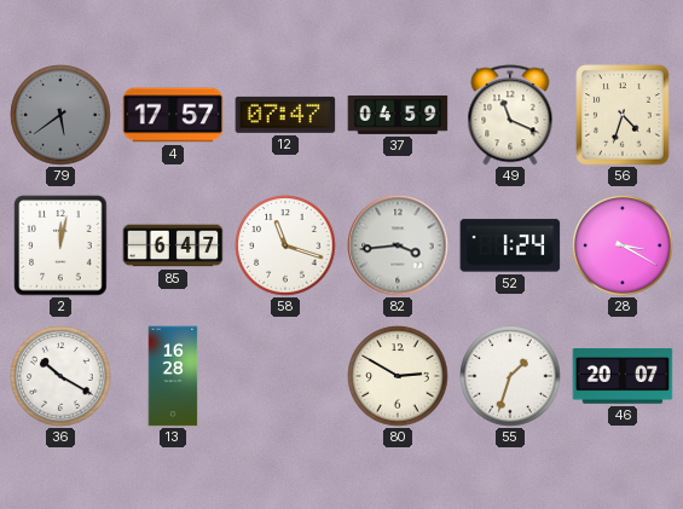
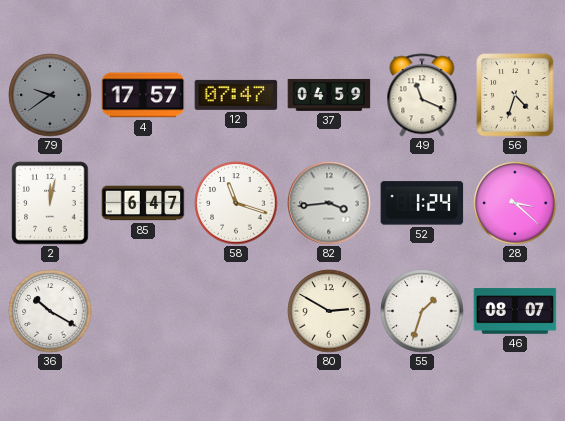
79: 5:39 -> 9:39 (50, 95)
28: 3:20 -> 3:22 (515, 203)
13: 16:28 -> none (173, 376)
46: 20:07 -> 08:07 (515, 311)
